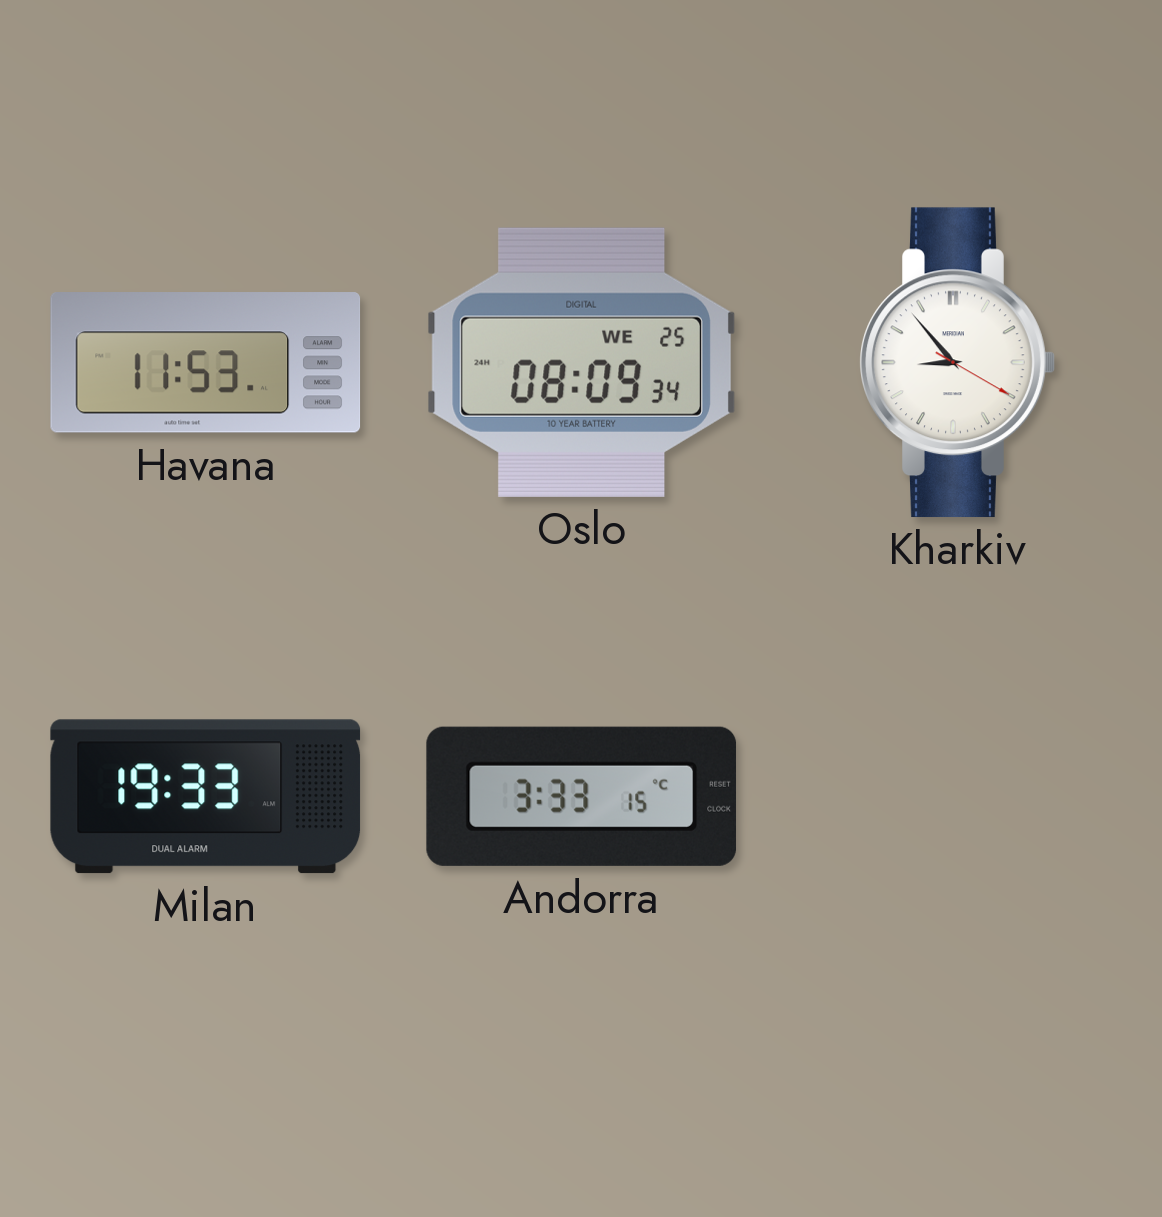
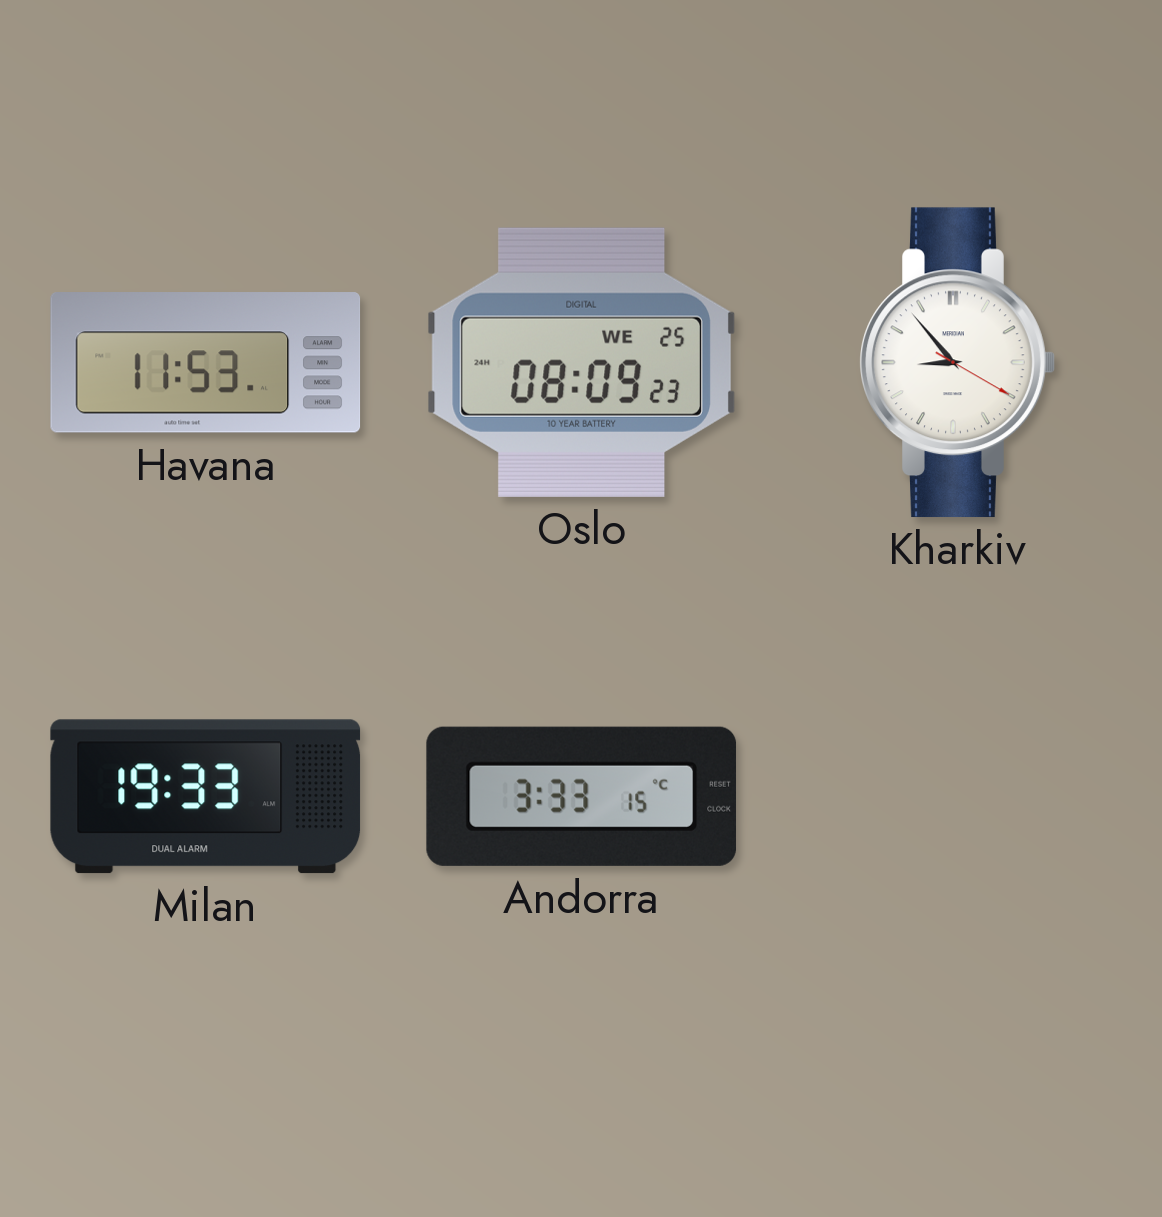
Oslo: 08:09:34 -> 08:09:23 (581, 362)
